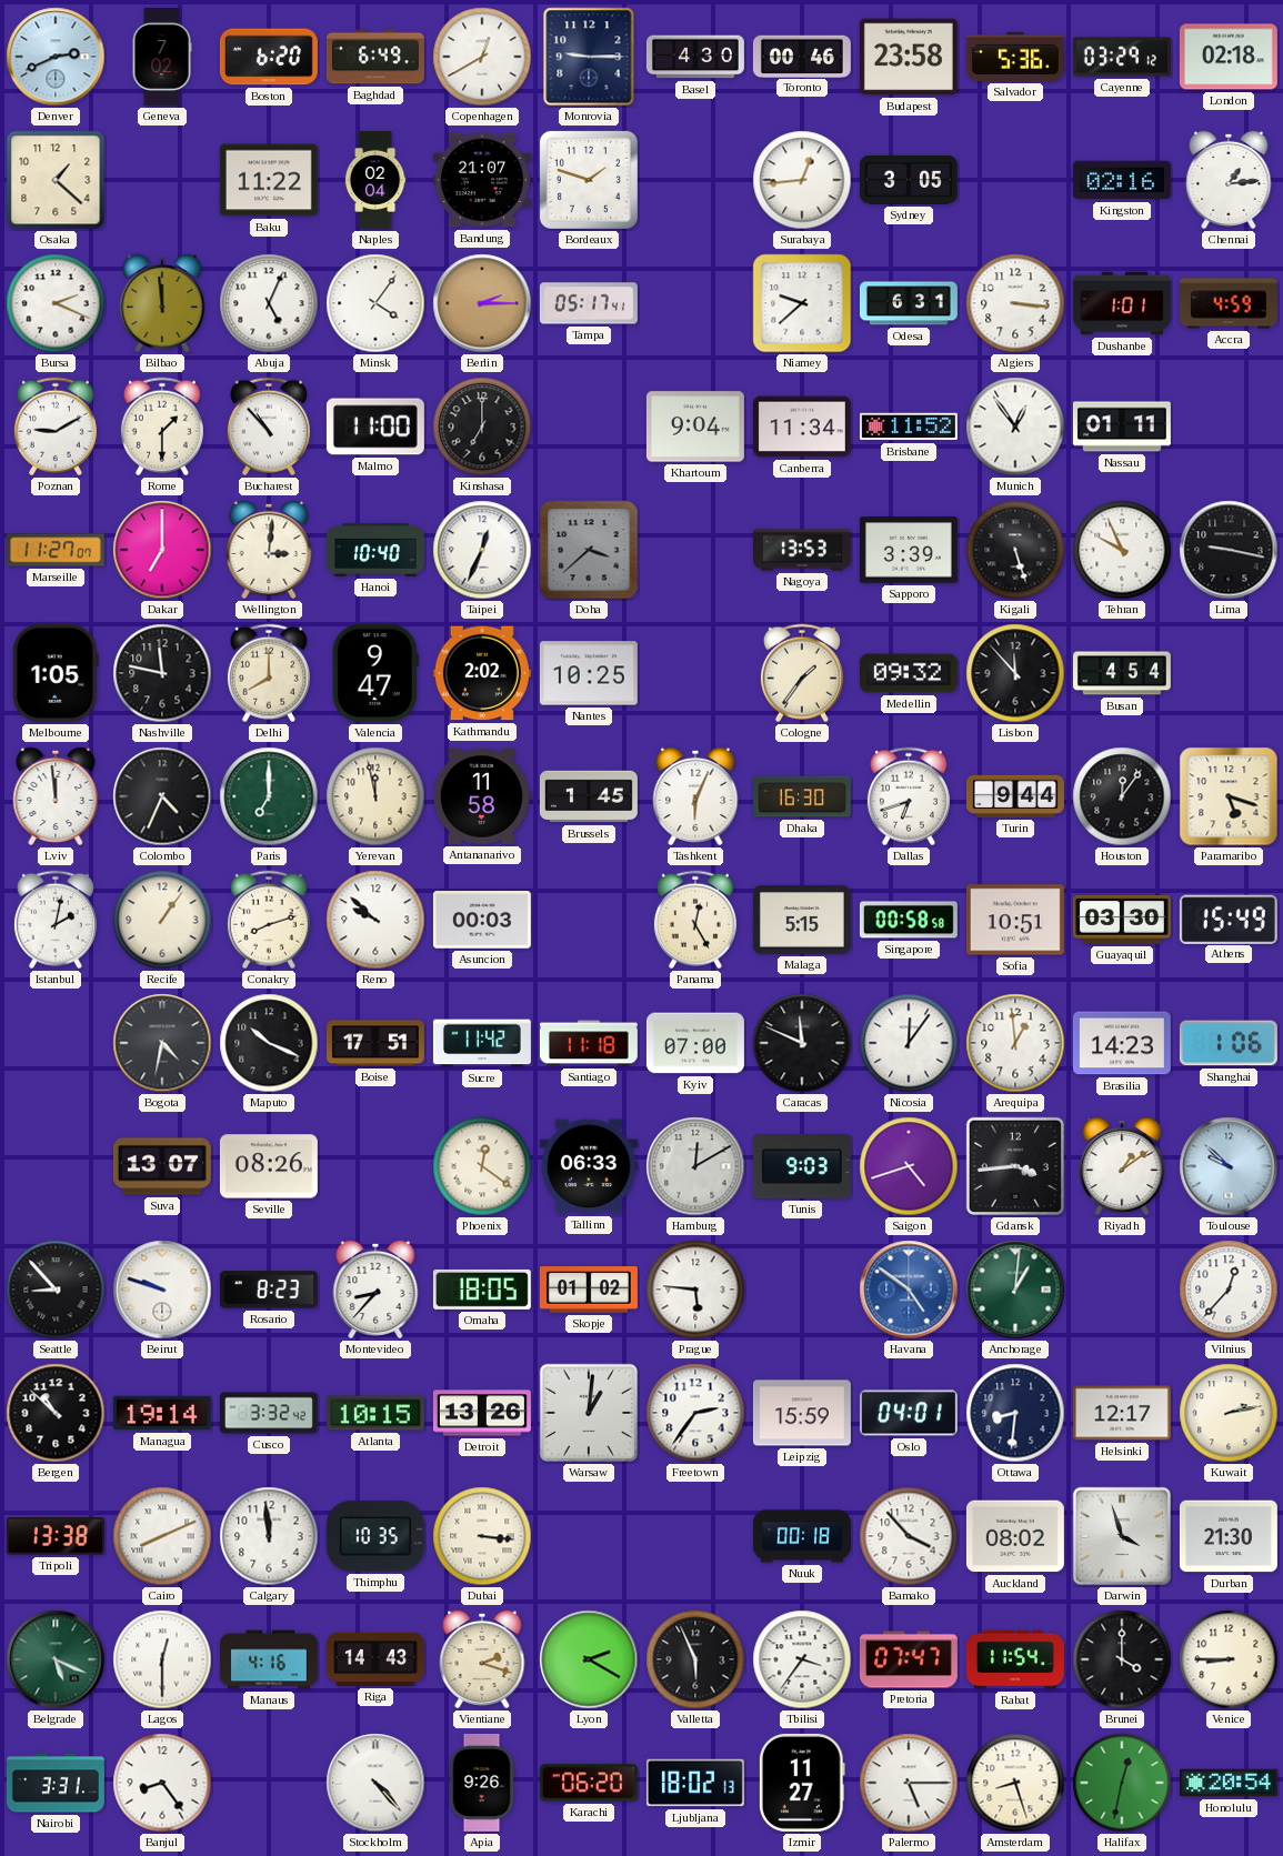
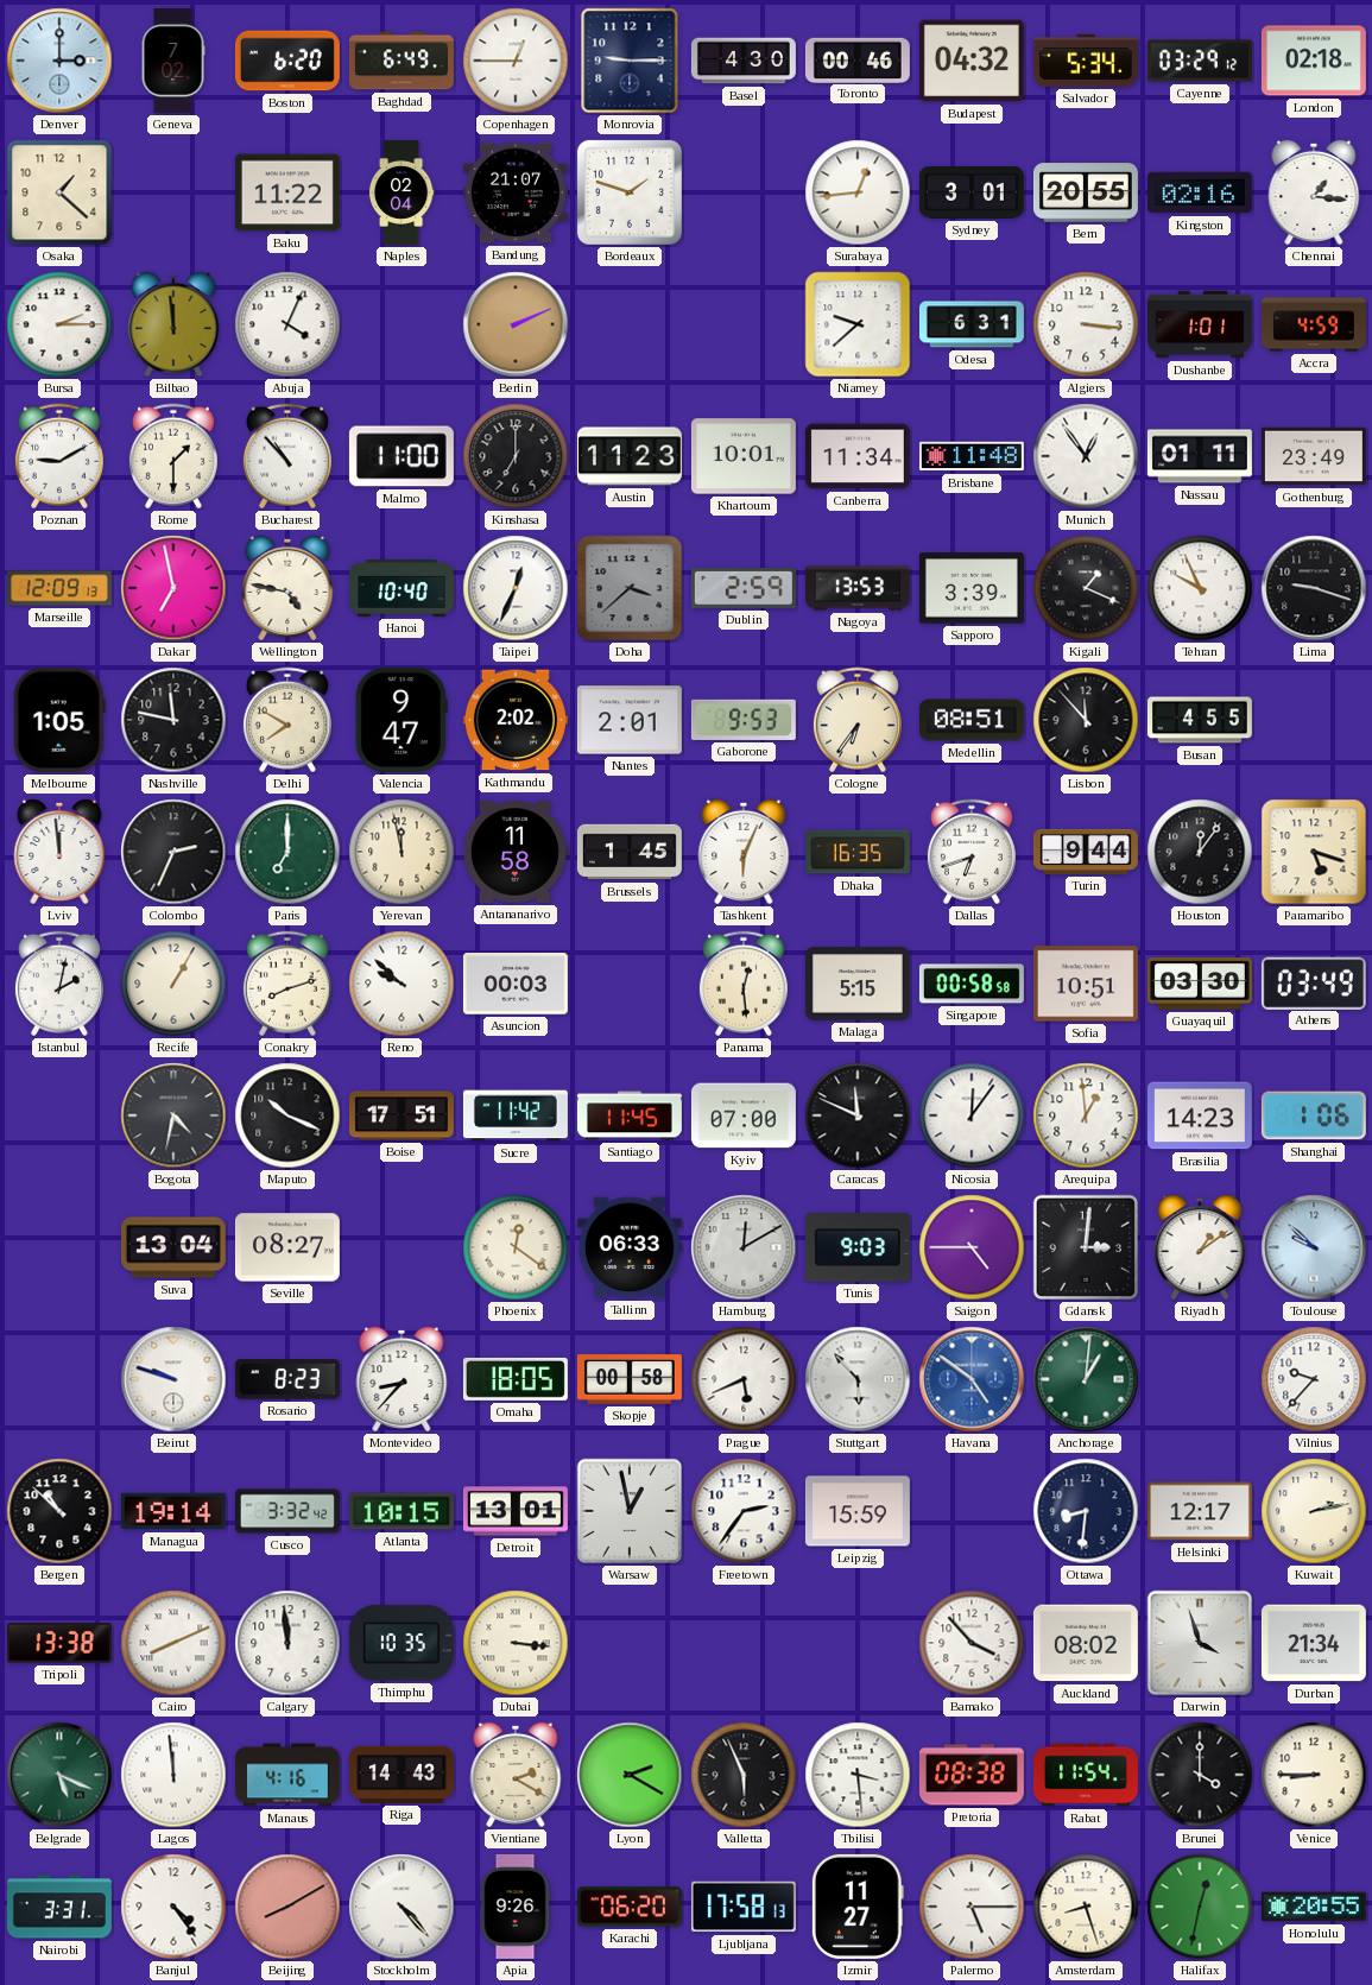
Denver: 2:41 -> 3:00 (59, 61)
Copenhagen: 12:40 -> 12:45 (516, 61)
Budapest: 23:58 -> 04:32 (972, 61)
Salvador: 5:36 -> 5:34 (1086, 61)
Sydney: 3:05 -> 3:01 (972, 192)
Bern: none -> 20:55 (1086, 192)
Chennai: 1:14 -> 1:16 (1314, 192)
Bursa: 2:19 -> 2:15 (59, 324)
Abuja: 5:04 -> 4:04 (287, 324)
Minsk: 4:06 -> none (375, 303)
Berlin: 2:15 -> 2:11 (516, 324)
Tampa: 05:17 -> none (589, 303)
Austin: none -> 11:23 (630, 456)
Khartoum: 9:04 -> 10:01 (744, 456)
Brisbane: 11:52 -> 11:48 (972, 456)
Gothenburg: none -> 23:49 (1314, 456)
Marseille: 11:27 -> 12:09 (59, 588)
Dakar: 7:00 -> 6:58 (173, 588)
Wellington: 3:01 -> 4:47 (287, 588)
Dublin: none -> 2:59 (744, 588)
Kigali: 5:27 -> 1:19 (1086, 588)
Lima: 9:17 -> 9:18 (1314, 588)
Delhi: 8:00 -> 7:50 (287, 720)
Nantes: 10:25 -> 2:01 (630, 720)
Gaborone: none -> 9:53 (744, 720)
Cologne: 1:36 -> 6:36 (858, 720)
Medellin: 09:32 -> 08:51 (972, 720)
Busan: 4:54 -> 4:55 (1200, 720)
Colombo: 4:34 -> 2:34 (173, 852)
Dhaka: 16:30 -> 16:35 (858, 852)
Recife: 1:06 -> 1:05 (173, 984)
Panama: 12:25 -> 12:29 (744, 984)
Athens: 15:49 -> 03:49 (1314, 982)
Santiago: 11:18 -> 11:45 (630, 1115)
Suva: 13:07 -> 13:04 (173, 1247)
Seville: 08:26 -> 08:27 (287, 1247)
Saigon: 4:42 -> 4:45 (972, 1247)
Gdansk: 3:44 -> 3:01 (1086, 1247)
Seattle: 8:53 -> none (56, 1290)
Skopje: 01:02 -> 00:58 (630, 1379)
Prague: 5:46 -> 5:41 (744, 1379)
Stuttgart: none -> 5:53 (858, 1379)
Vilnius: 12:37 -> 9:37 (1314, 1379)
Detroit: 13:26 -> 13:01 (516, 1511)
Warsaw: 1:01 -> 12:58 (630, 1511)
Oslo: 04:01 -> none (909, 1413)
Nuuk: 00:18 -> none (802, 1536)
Durban: 21:30 -> 21:34 (1314, 1643)
Lagos: 12:30 -> 11:59 (173, 1775)
Vientiane: 2:18 -> 2:20 (516, 1775)
Tbilisi: 3:36 -> 3:29 (858, 1775)
Pretoria: 07:47 -> 08:38 (972, 1775)
Banjul: 8:24 -> 4:24 (173, 1907)
Beijing: none -> 8:10 (287, 1907)
Ljubljana: 18:02 -> 17:58 (744, 1907)
Honolulu: 20:54 -> 20:55 (1314, 1907)
